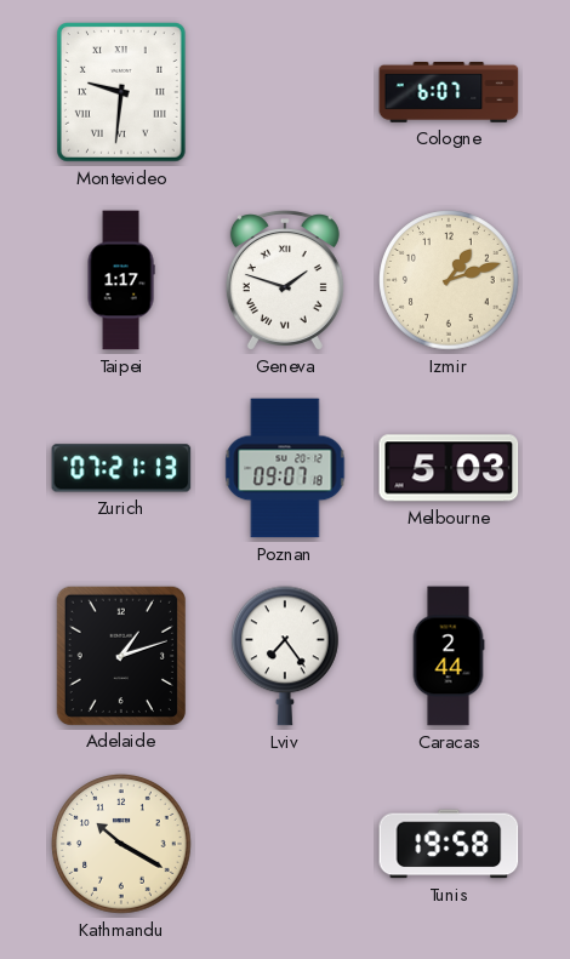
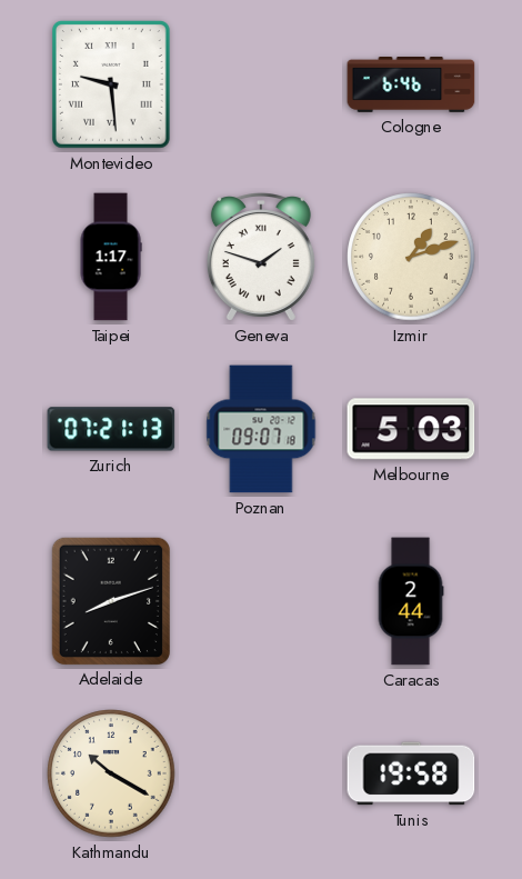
Montevideo: 9:31 -> 9:29 (112, 86)
Cologne: 6:07 -> 6:46 (411, 86)
Adelaide: 1:12 -> 8:12 (111, 600)
Lviv: 7:24 -> none (286, 656)
